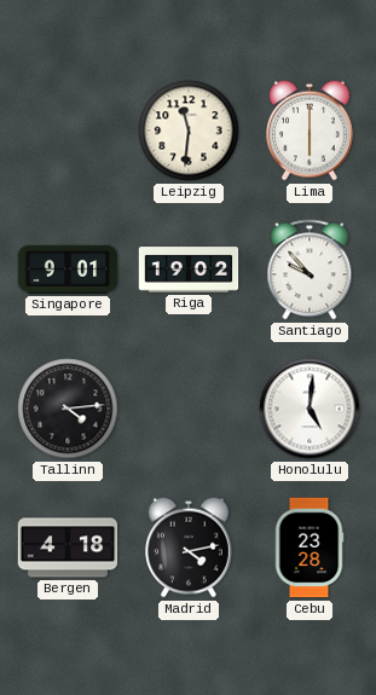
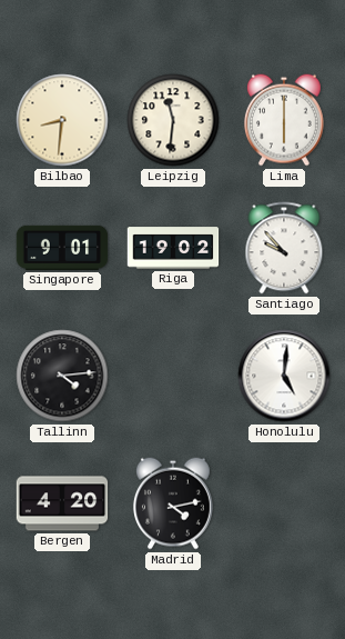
Bilbao: none -> 8:31 (62, 120)
Bergen: 4:18 -> 4:20 (62, 503)
Cebu: 23:28 -> none (310, 548)
